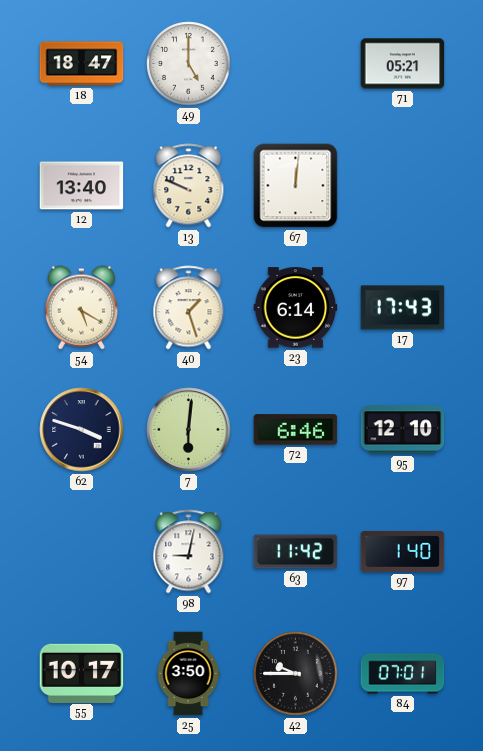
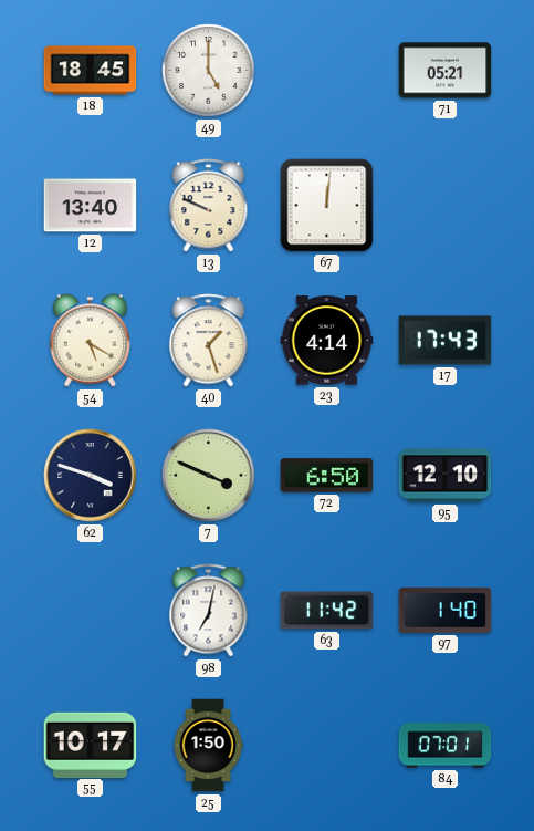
18: 18:47 -> 18:45 (91, 71)
23: 6:14 -> 4:14 (327, 341)
7: 6:01 -> 3:49 (209, 476)
72: 6:46 -> 6:50 (327, 476)
98: 9:02 -> 7:02 (209, 611)
25: 3:50 -> 1:50 (208, 746)
42: 9:45 -> none (296, 674)
